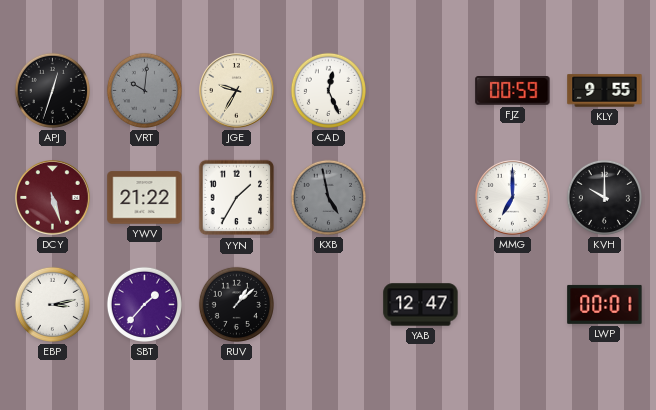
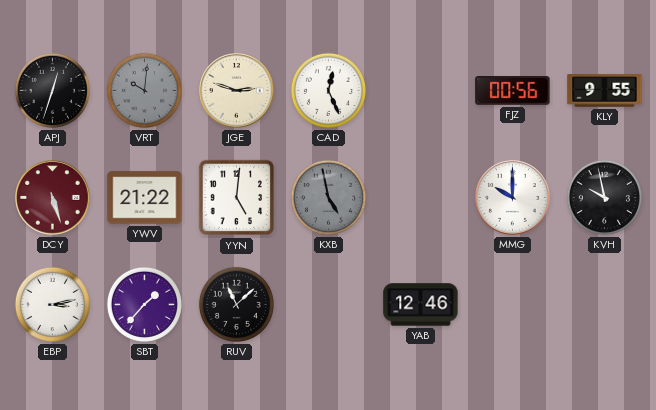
JGE: 9:35 -> 2:48 (237, 91)
FJZ: 00:59 -> 00:56 (513, 91)
YYN: 1:35 -> 5:01 (237, 198)
MMG: 7:00 -> 10:00 (513, 198)
KVH: 10:00 -> 9:58 (604, 197)
RUV: 1:08 -> 11:08 (236, 304)
YAB: 12:47 -> 12:46 (421, 305)
LWP: 00:01 -> none (605, 304)
